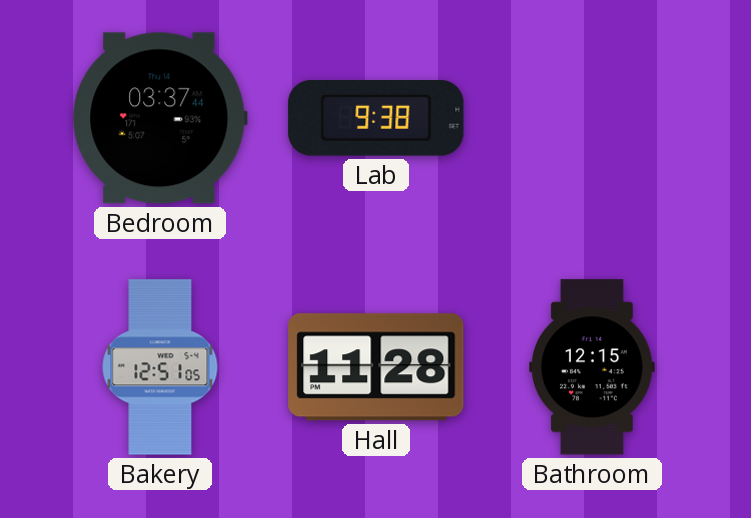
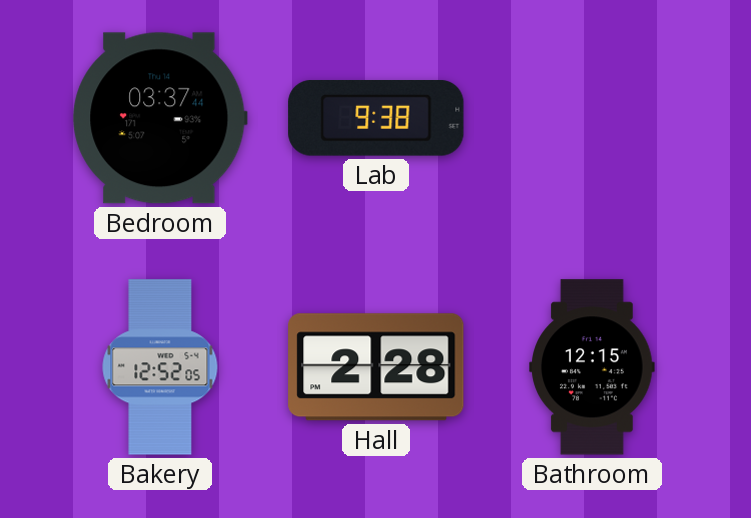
Bakery: 12:51 -> 12:52 (160, 367)
Hall: 11:28 -> 2:28 (376, 367)
